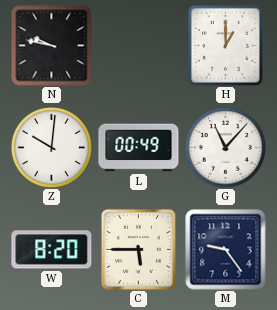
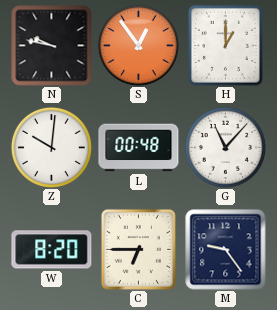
S: none -> 12:54 (138, 45)
L: 00:49 -> 00:48 (139, 148)
C: 5:45 -> 6:45 (138, 249)
